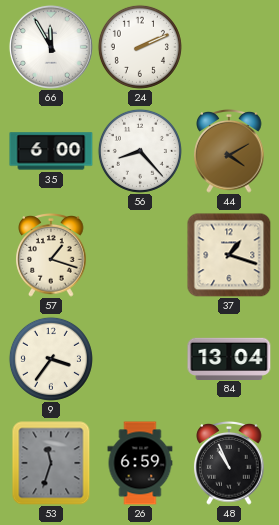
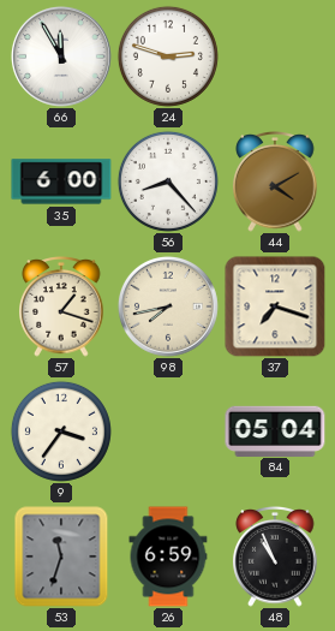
24: 2:11 -> 2:48 (168, 56)
98: none -> 7:43 (168, 306)
37: 1:18 -> 7:18 (275, 306)
84: 13:04 -> 05:04 (275, 430)
